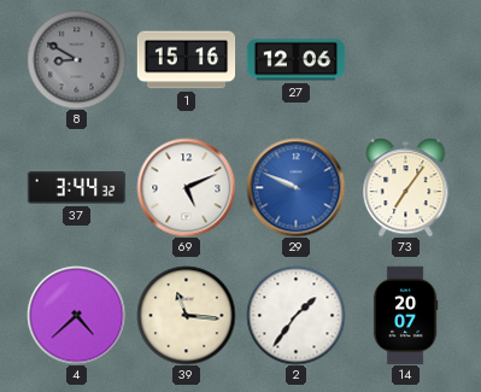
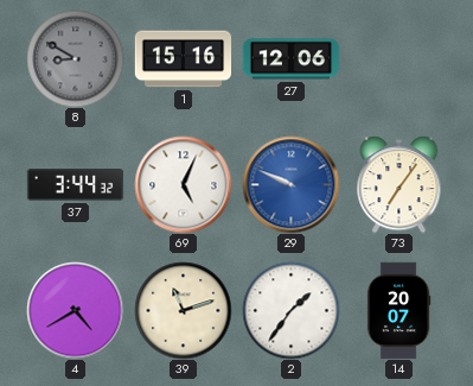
69: 5:11 -> 5:04 (183, 184)
4: 4:38 -> 4:40 (75, 310)
39: 11:16 -> 11:12 (183, 310)
